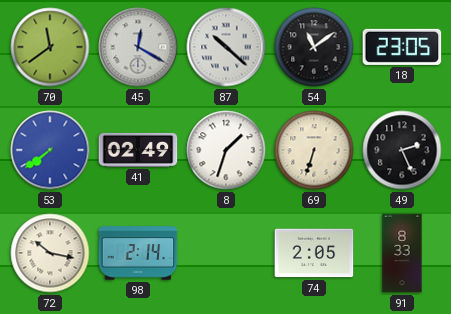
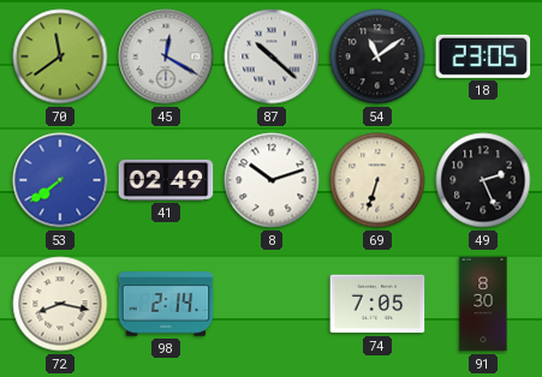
8: 1:33 -> 10:12 (272, 180)
72: 10:17 -> 8:17 (60, 304)
74: 2:05 -> 7:05 (377, 304)
91: 8:33 -> 8:30 (483, 304)
